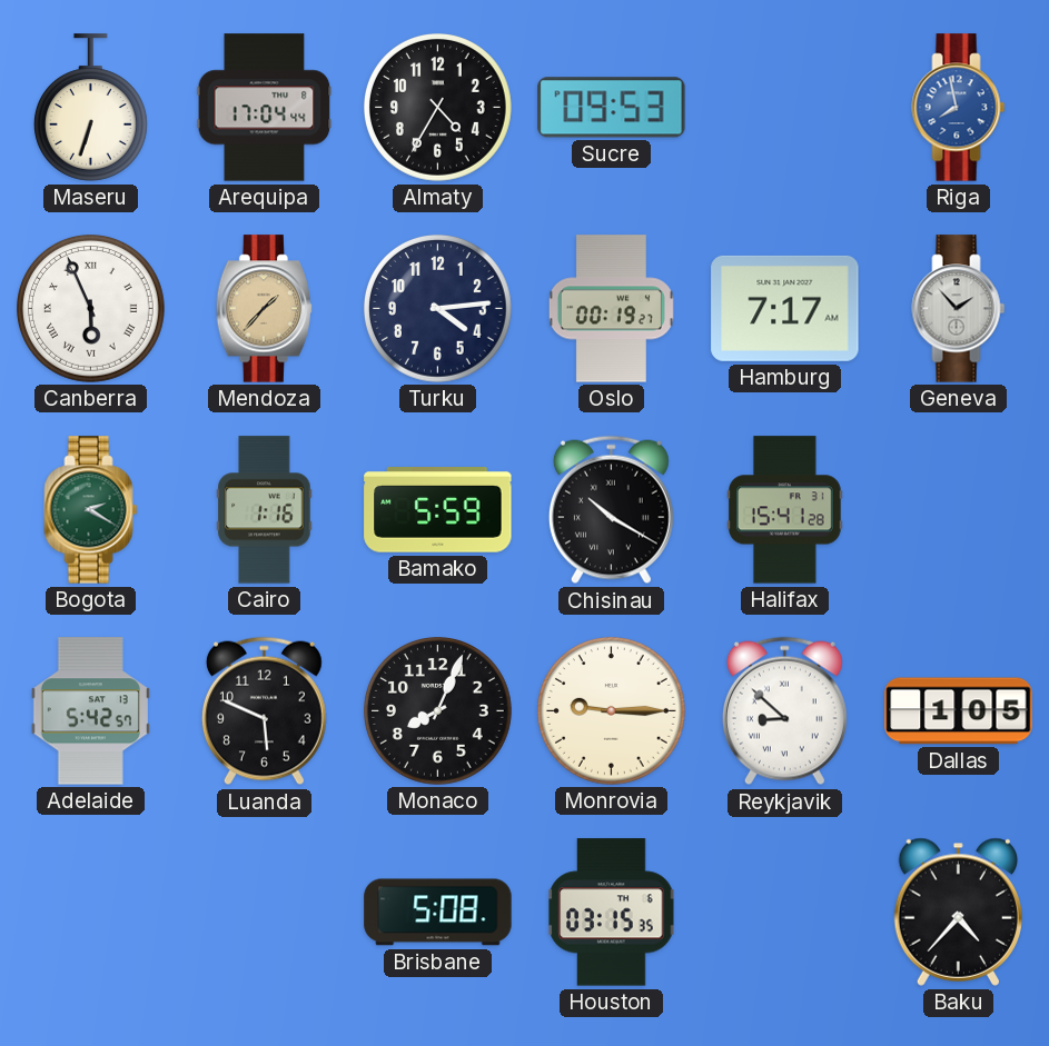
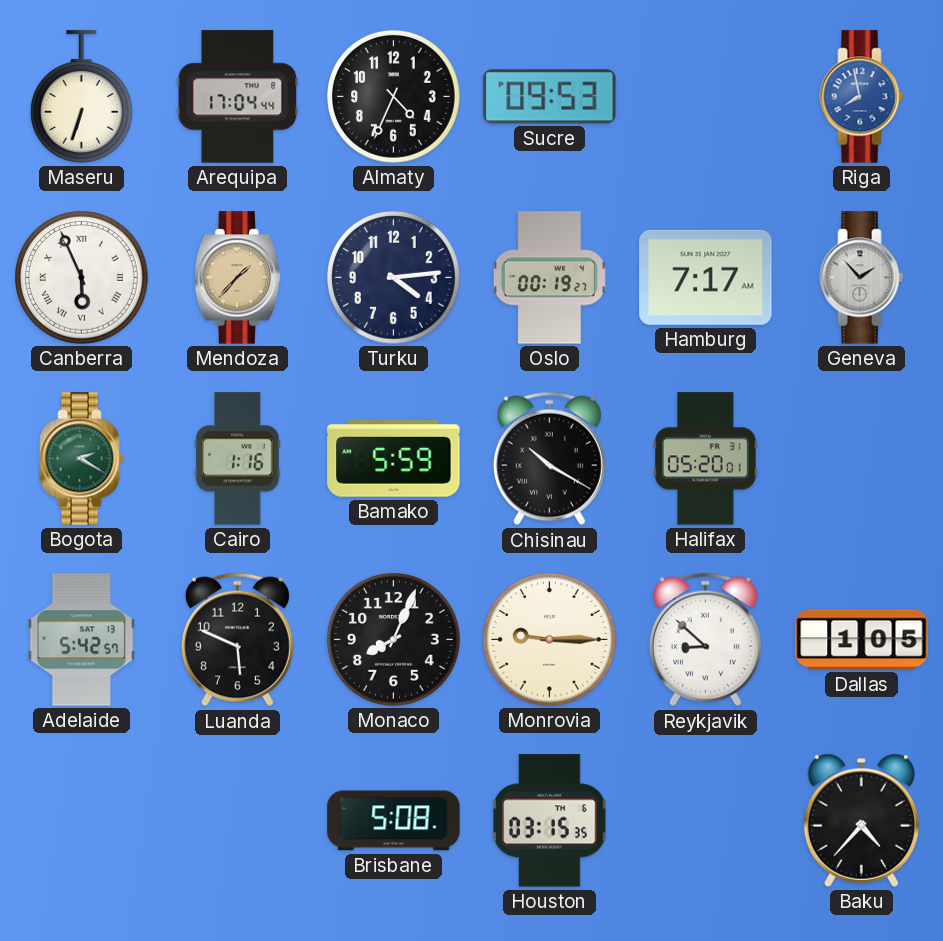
Almaty: 4:35 -> 4:34 (394, 97)
Halifax: 15:41 -> 05:20 (705, 459)
